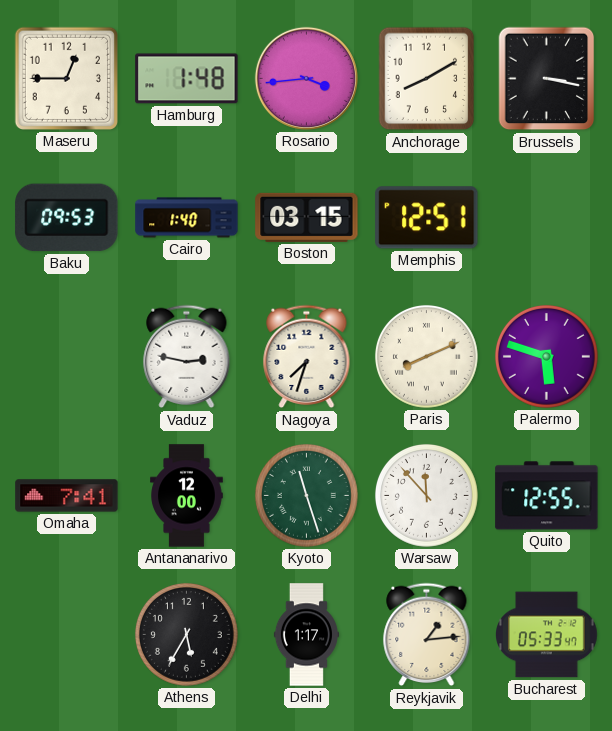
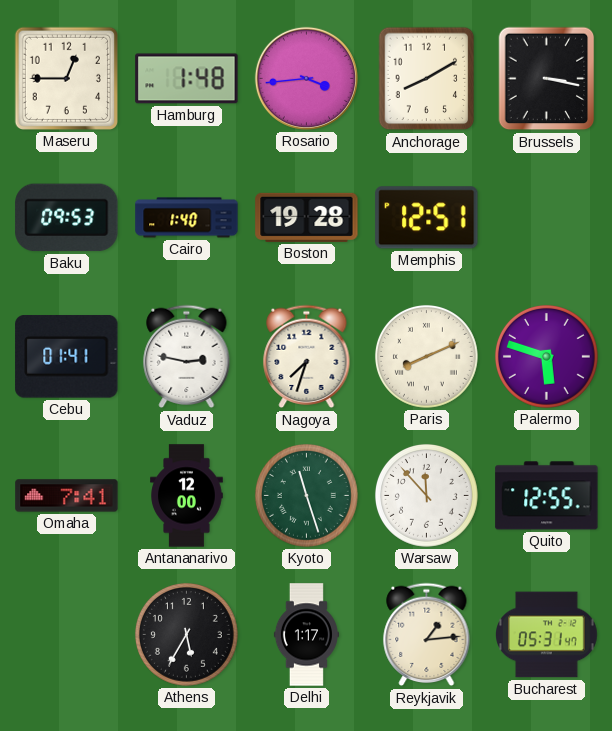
Boston: 03:15 -> 19:28 (307, 217)
Cebu: none -> 01:41 (67, 357)
Bucharest: 05:33 -> 05:31 (547, 635)
